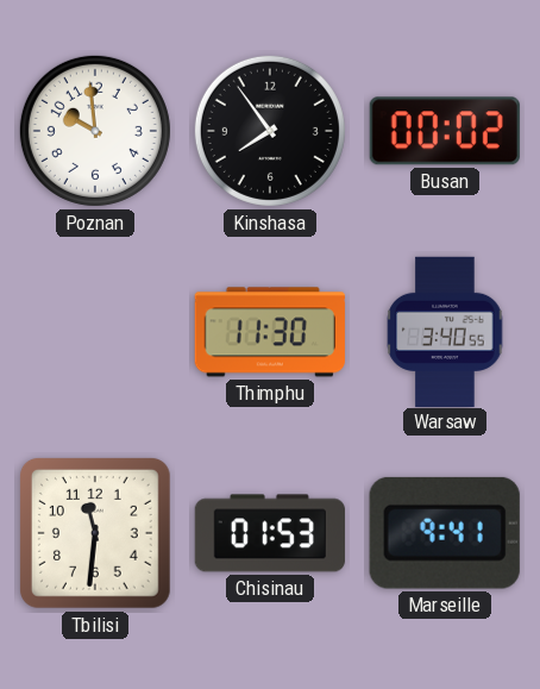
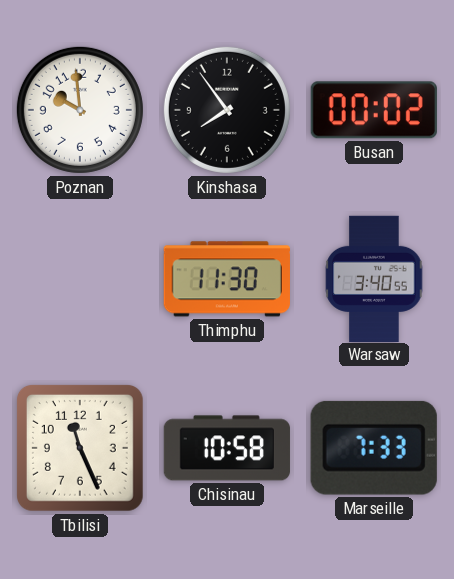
Tbilisi: 11:31 -> 11:26 (80, 448)
Chisinau: 01:53 -> 10:58 (227, 448)
Marseille: 9:41 -> 7:33 (374, 448)
